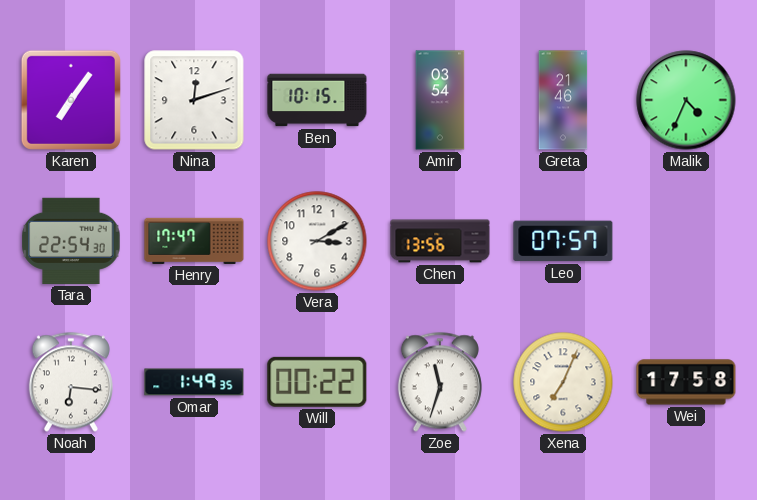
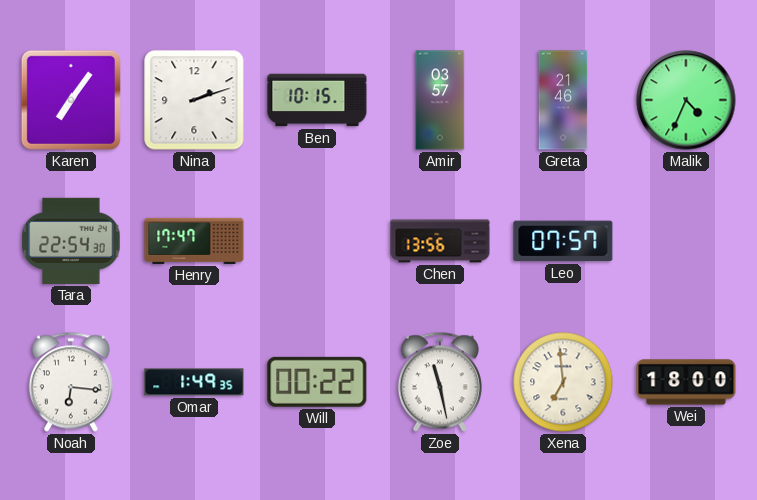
Nina: 12:12 -> 2:12 (194, 100)
Amir: 03:54 -> 03:57 (440, 100)
Vera: 3:10 -> none (317, 241)
Zoe: 11:33 -> 11:28 (440, 382)
Xena: 7:04 -> 6:59 (563, 382)
Wei: 17:58 -> 18:00 (686, 382)
